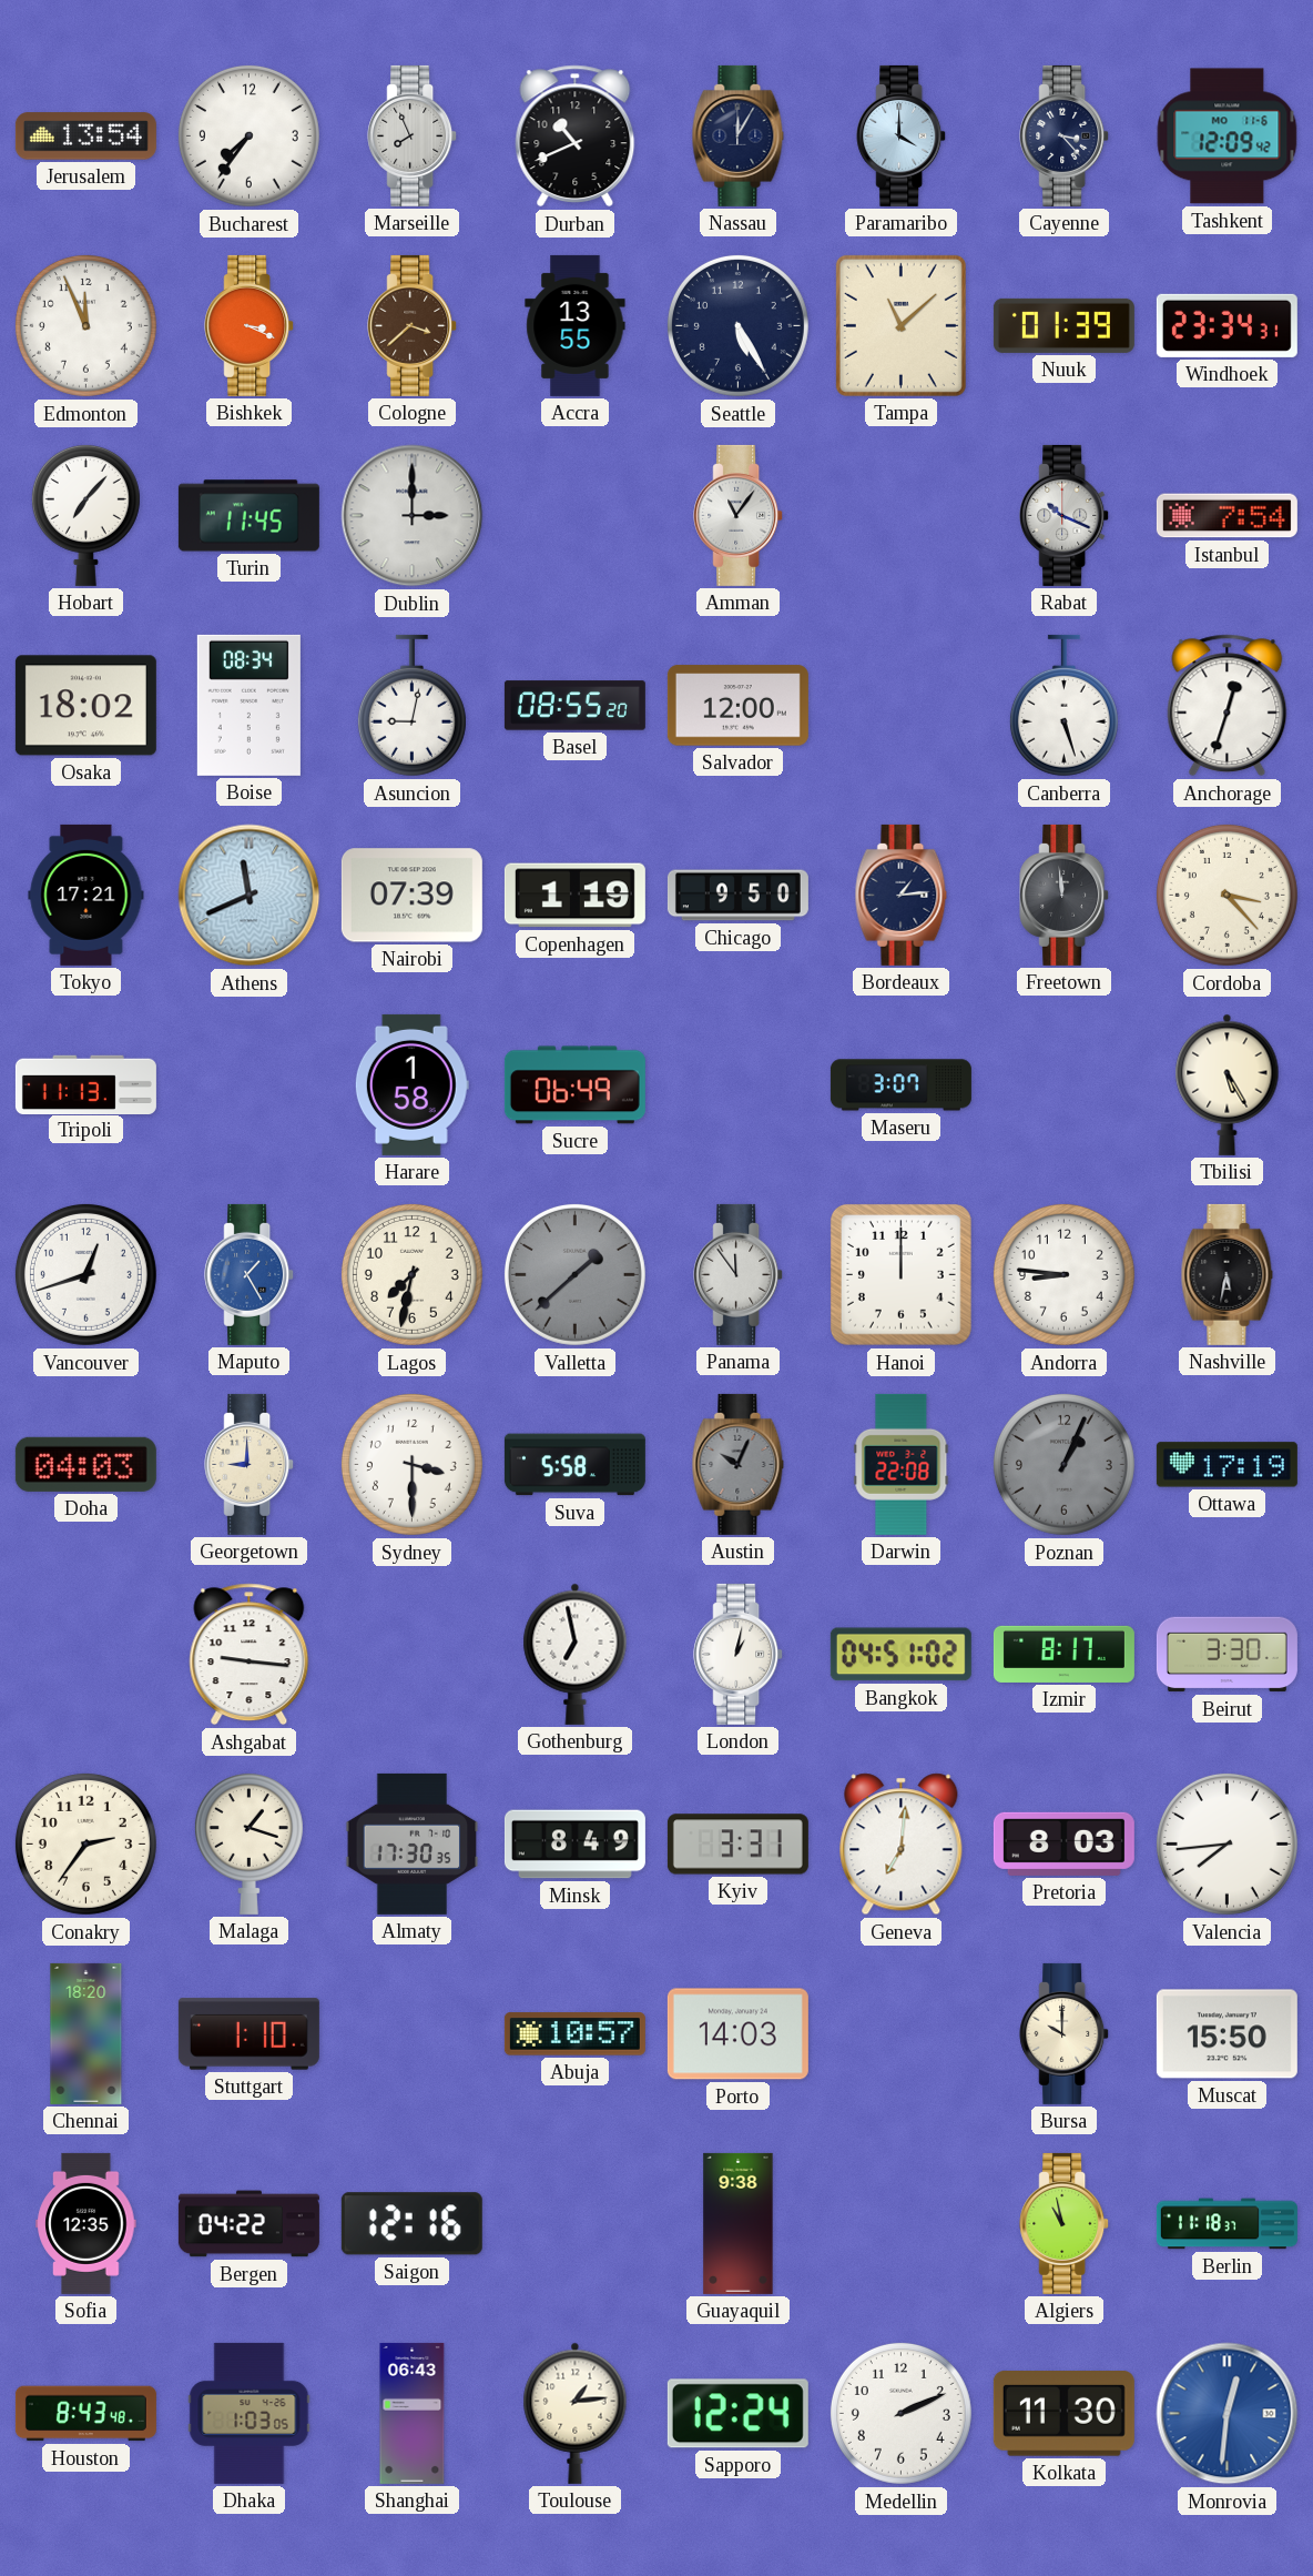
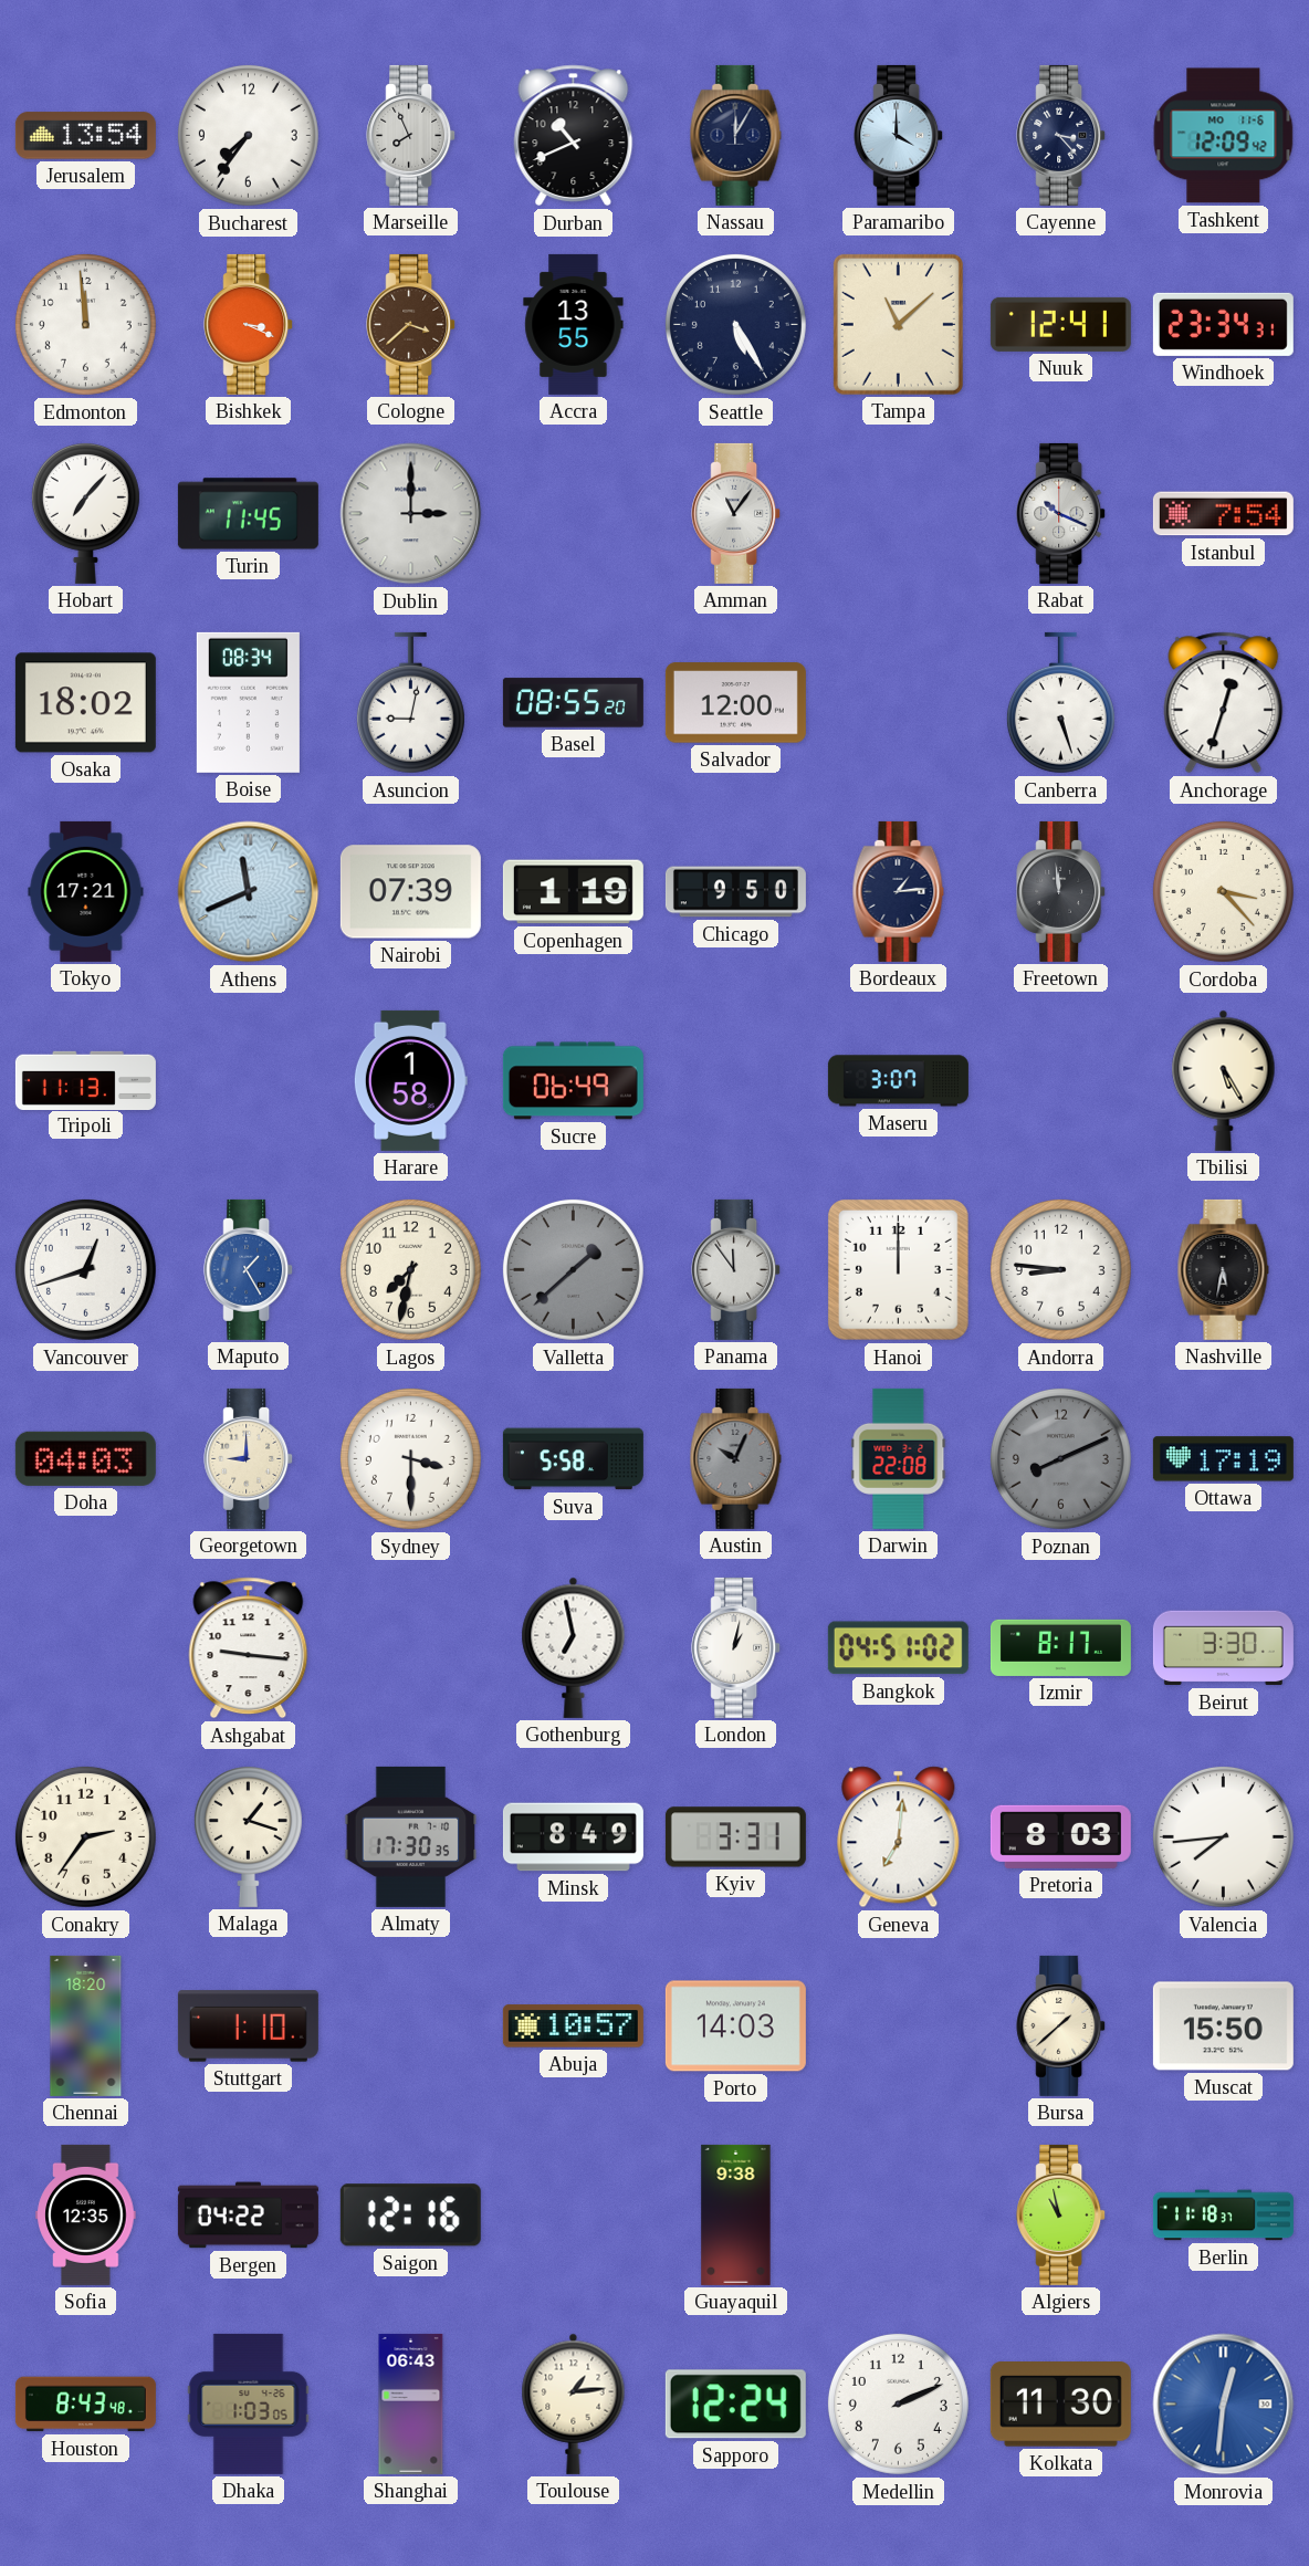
Edmonton: 11:56 -> 11:59 (85, 324)
Nuuk: 01:39 -> 12:41 (1060, 324)
Poznan: 1:04 -> 8:11 (1060, 1458)
Bursa: 10:00 -> 1:38 (1061, 2025)
